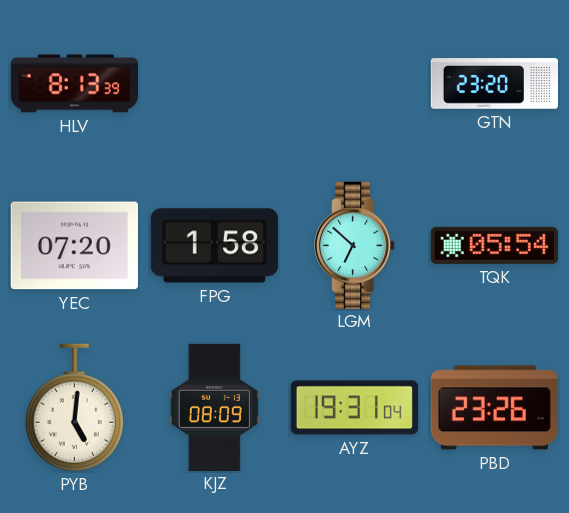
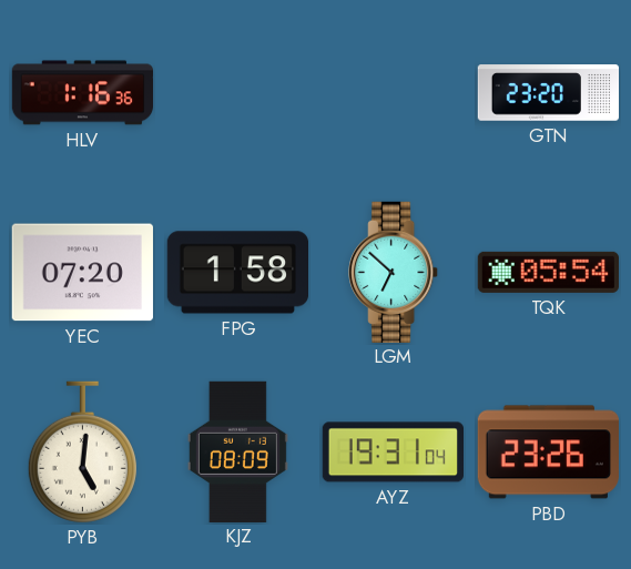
HLV: 8:13 -> 1:16 (82, 93)
